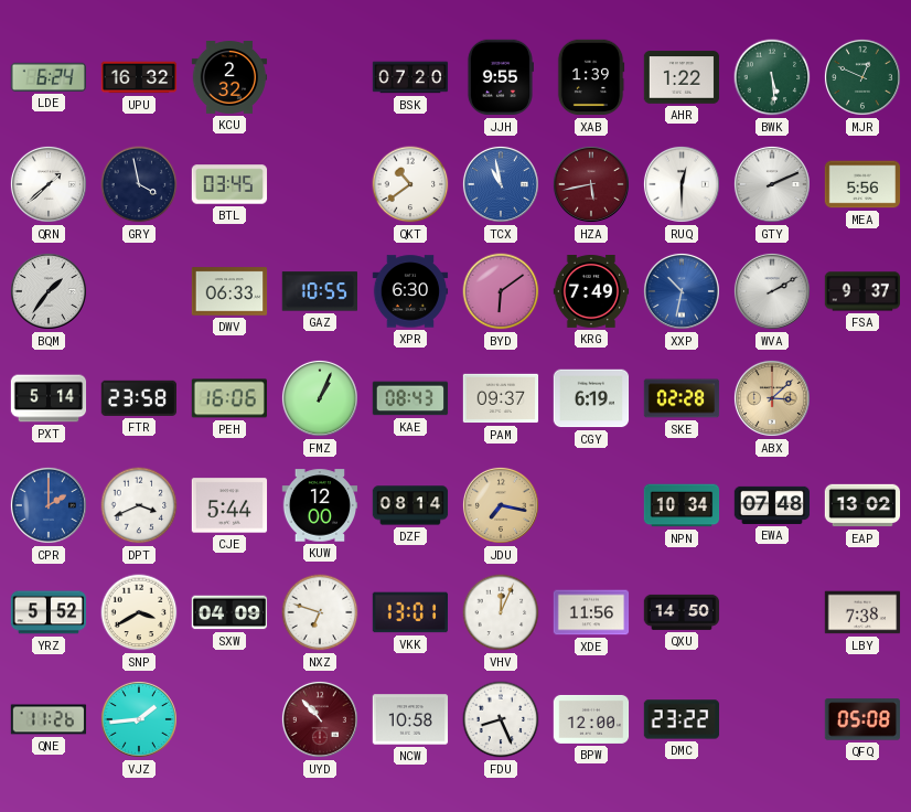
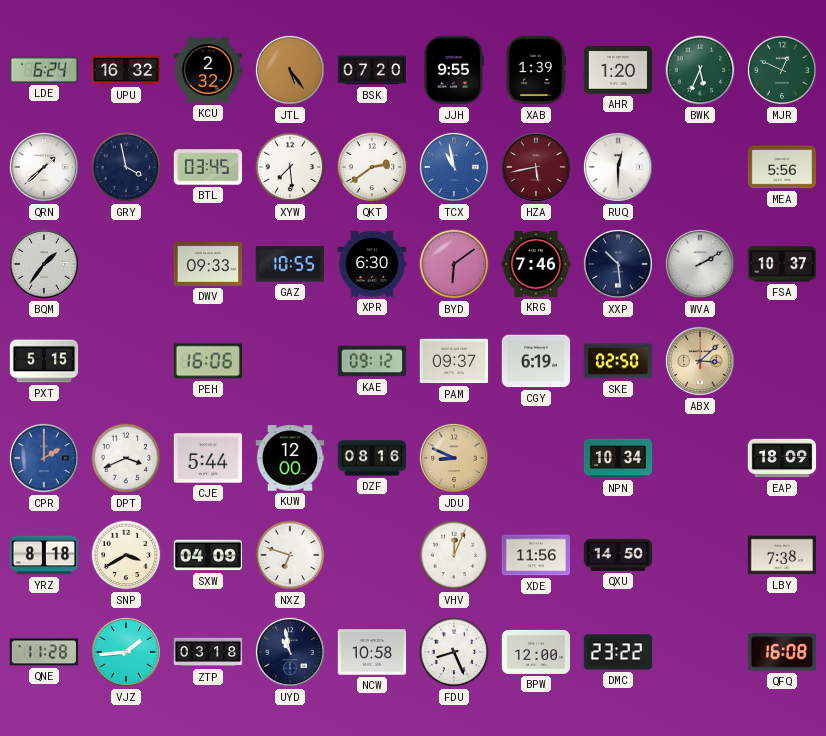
JTL: none -> 5:24 (290, 70)
AHR: 1:22 -> 1:20 (618, 70)
BWK: 5:29 -> 5:34 (700, 70)
XYW: none -> 7:29 (290, 167)
QKT: 10:39 -> 2:39 (372, 167)
GTY: 2:11 -> none (772, 184)
DWV: 06:33 -> 09:33 (208, 264)
KRG: 7:49 -> 7:46 (536, 265)
XXP: 10:32 -> 10:29 (618, 264)
XXP dial: blue -> navy (618, 264)
FSA: 9:37 -> 10:37 (782, 264)
PXT: 5:14 -> 5:15 (44, 361)
FTR: 23:58 -> none (138, 398)
FMZ: 1:04 -> none (320, 398)
KAE: 08:43 -> 09:12 (372, 361)
SKE: 02:28 -> 02:50 (618, 361)
DZF: 08:14 -> 08:16 (372, 458)
JDU: 7:17 -> 8:49 (454, 458)
EWA: 07:48 -> none (772, 505)
EAP: 13:02 -> 18:09 (782, 458)
YRZ: 5:52 -> 8:18 (44, 555)
VKK: 13:01 -> none (409, 612)
QNE: 11:26 -> 11:28 (44, 652)
ZTP: none -> 03:18 (208, 652)
UYD: 10:53 -> 10:58 (290, 652)
UYD dial: burgundy -> navy (290, 652)
QFQ: 05:08 -> 16:08 (782, 652)
